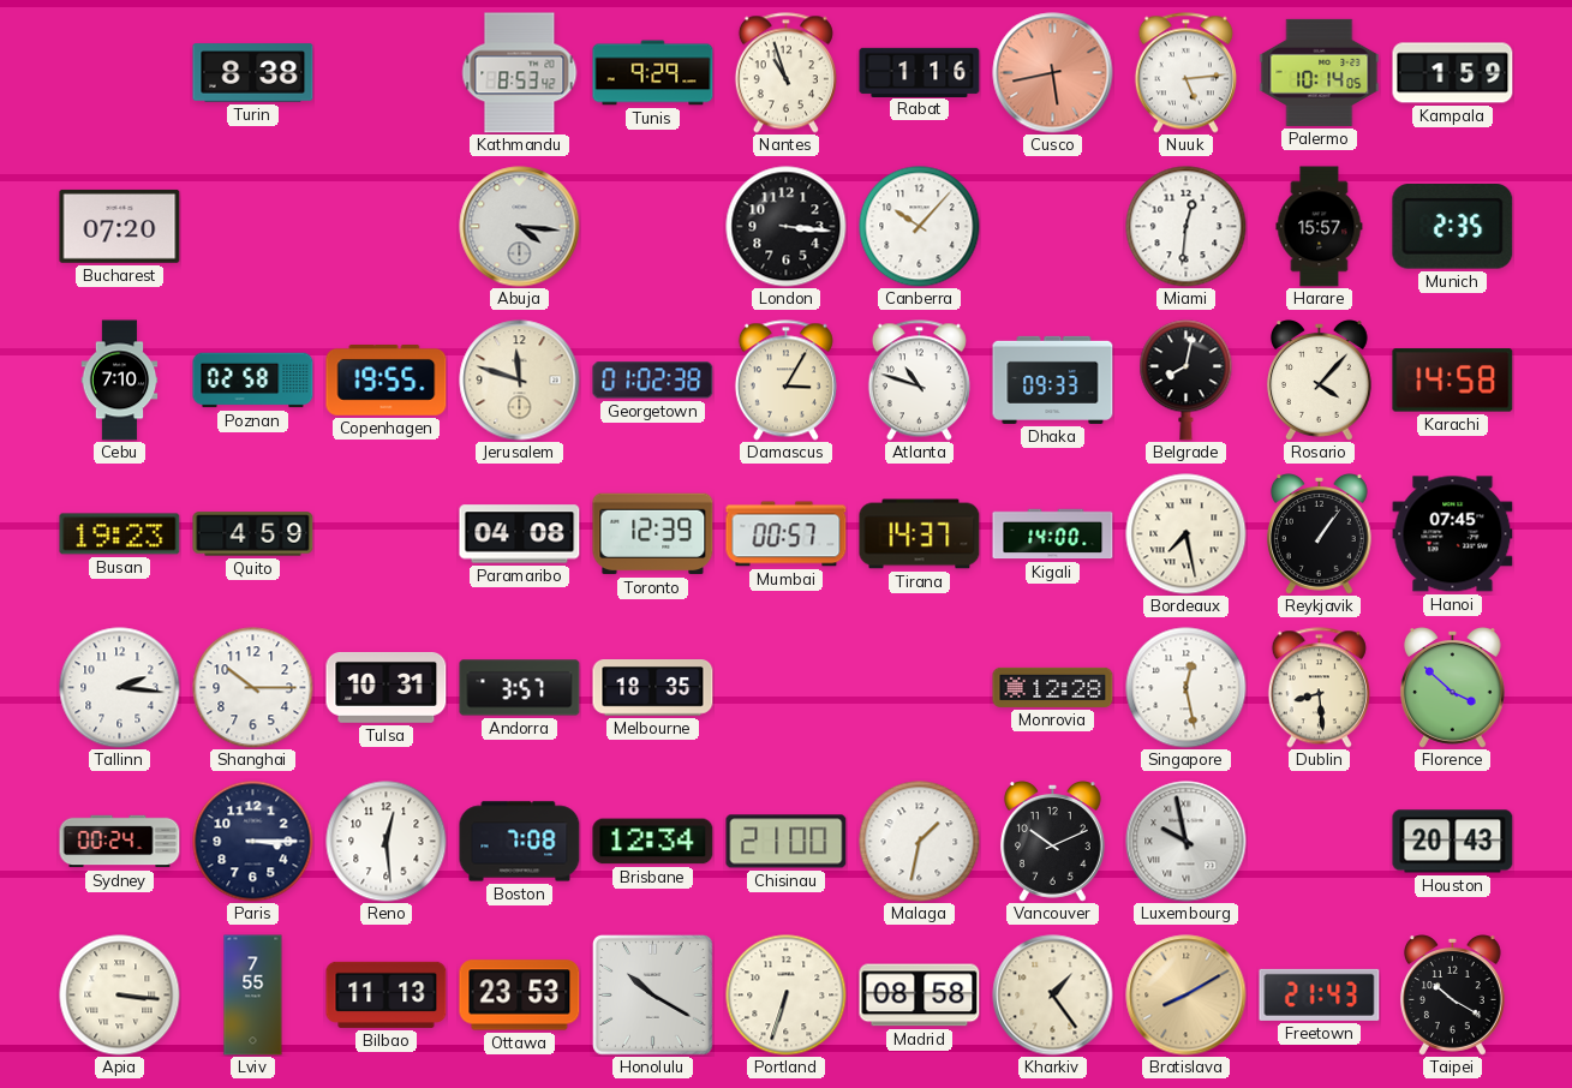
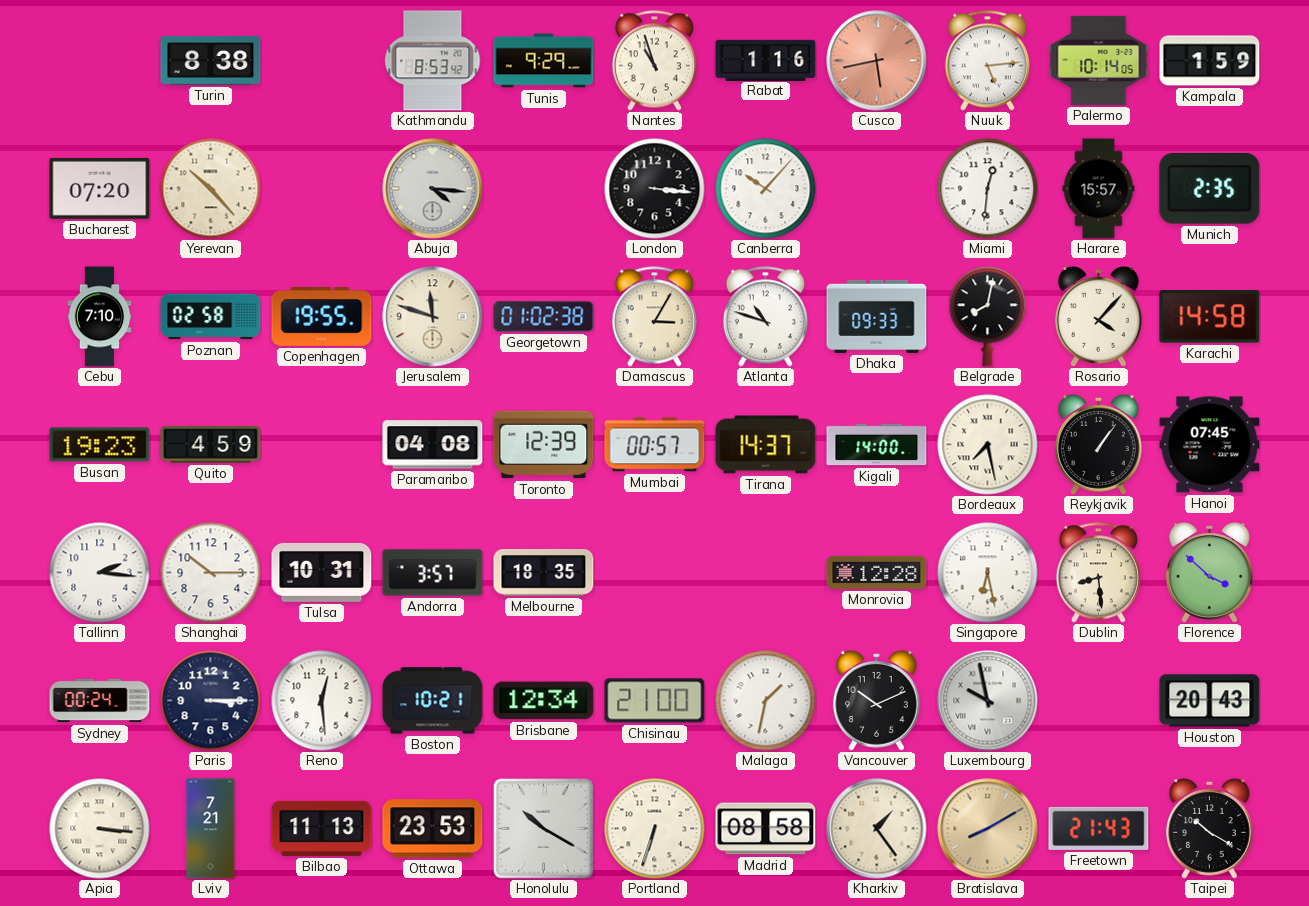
Yerevan: none -> 10:23 (211, 189)
Singapore: 12:28 -> 6:28 (988, 573)
Boston: 7:08 -> 10:21 (433, 701)
Lviv: 7:55 -> 7:21 (211, 829)
